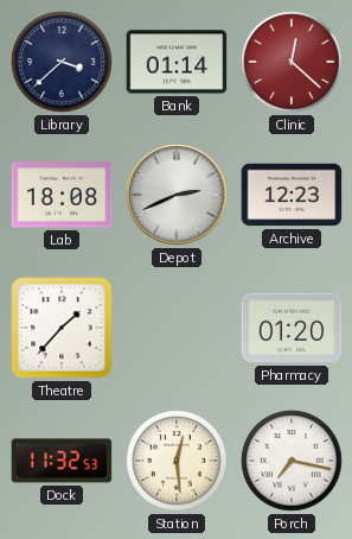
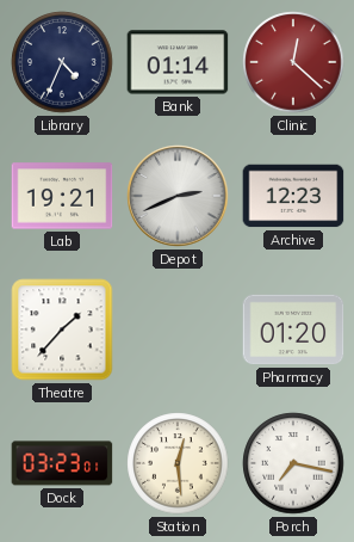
Library: 3:38 -> 4:34 (62, 62)
Lab: 18:08 -> 19:21 (62, 196)
Dock: 11:32 -> 03:23 (62, 463)
